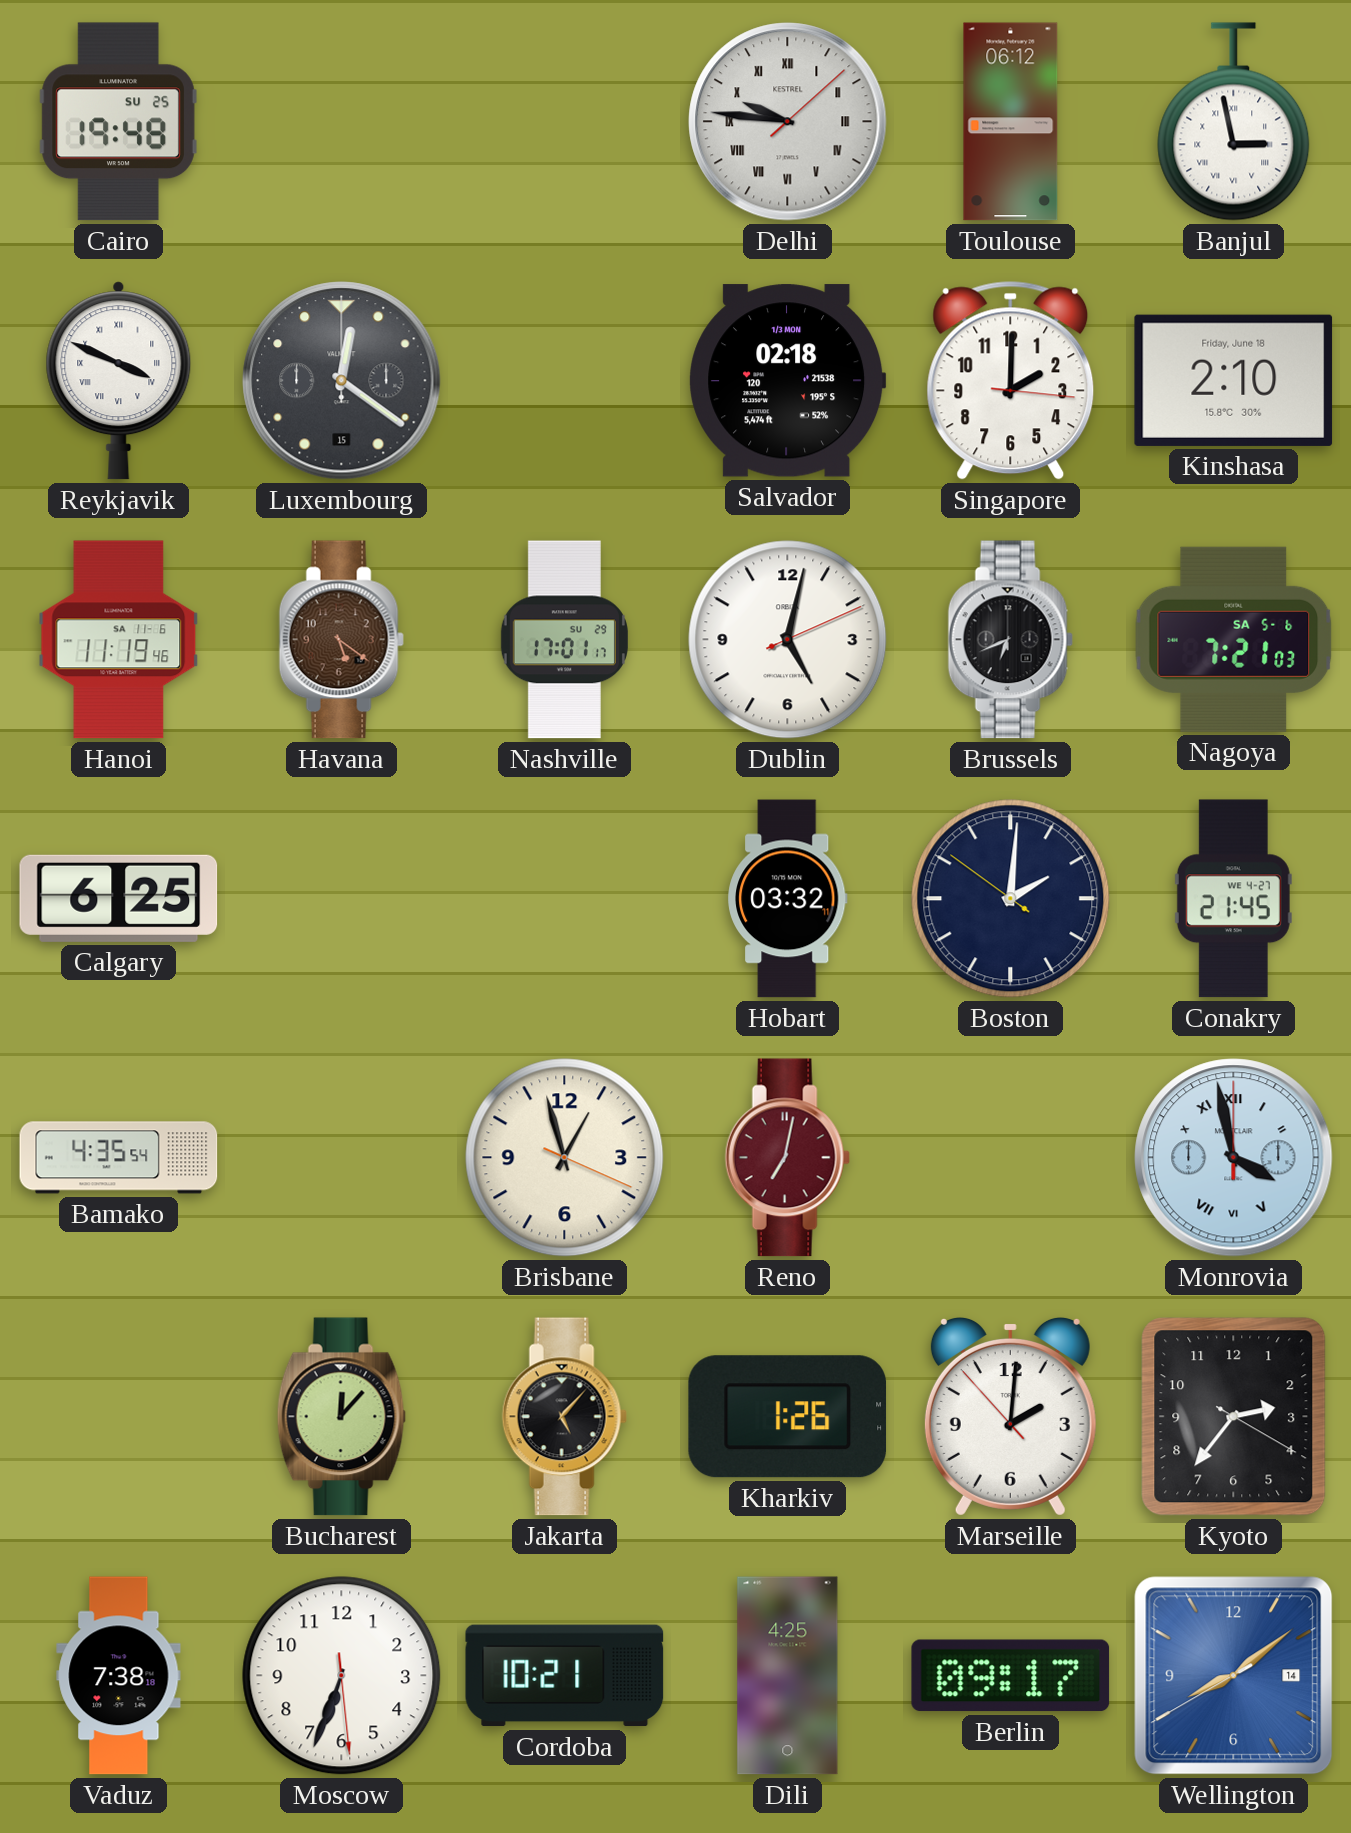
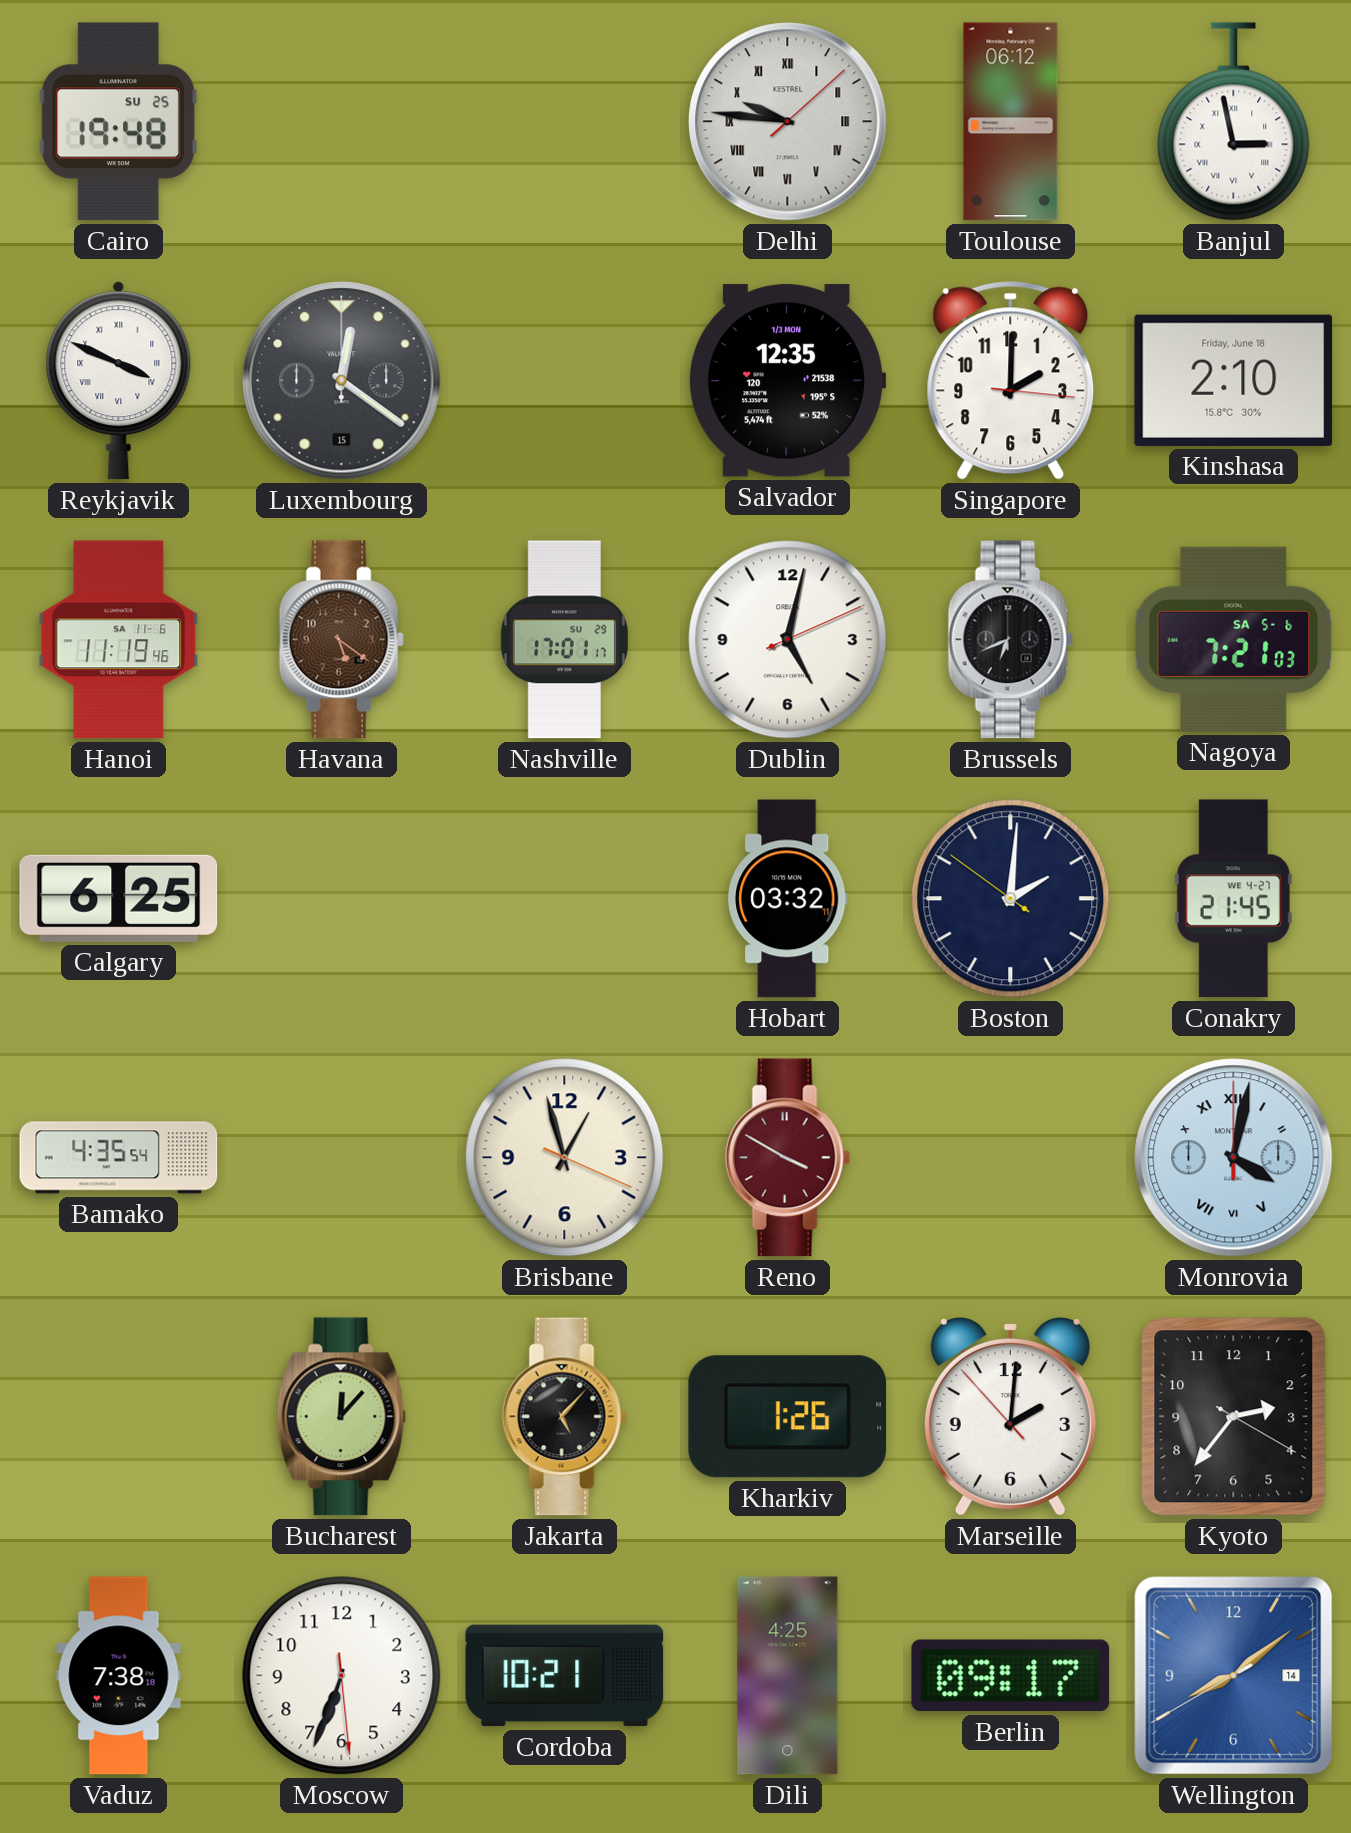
Salvador: 02:18 -> 12:35 (788, 381)
Reno: 7:02 -> 3:50 (787, 1158)
Monrovia: 3:58 -> 4:02 (1234, 1158)
